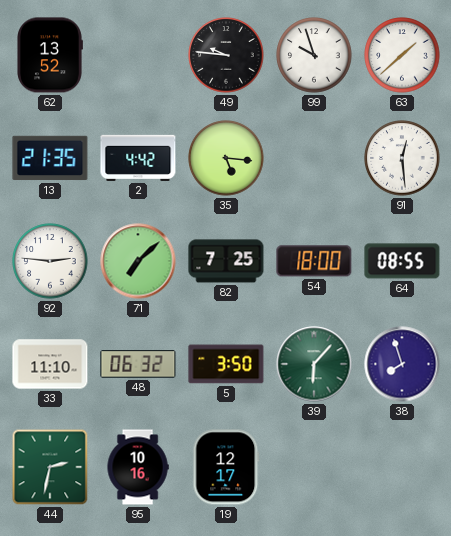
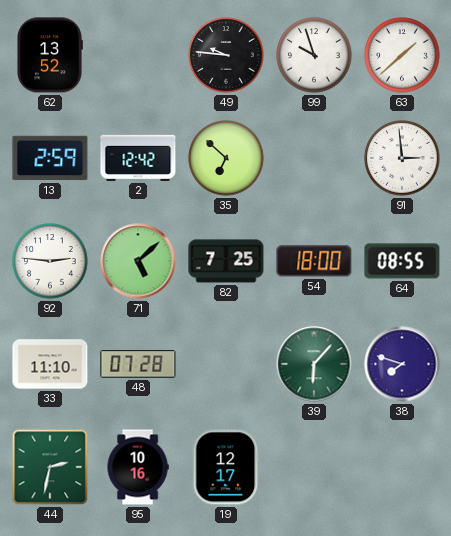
13: 21:35 -> 2:59 (50, 158)
2: 4:42 -> 12:42 (138, 158)
35: 5:16 -> 6:52 (226, 158)
91: 12:29 -> 2:59 (402, 158)
71: 7:08 -> 5:08 (138, 261)
48: 06:32 -> 07:28 (138, 364)
5: 3:50 -> none (226, 364)
38: 7:57 -> 7:48 (402, 364)
